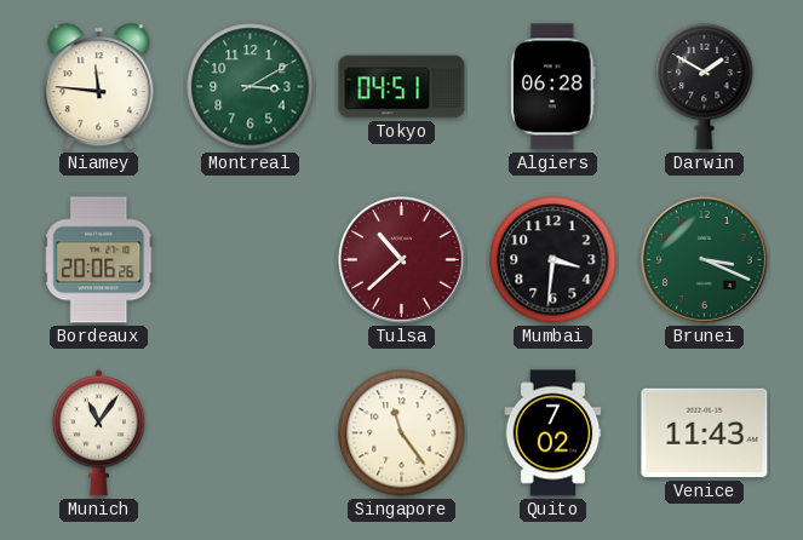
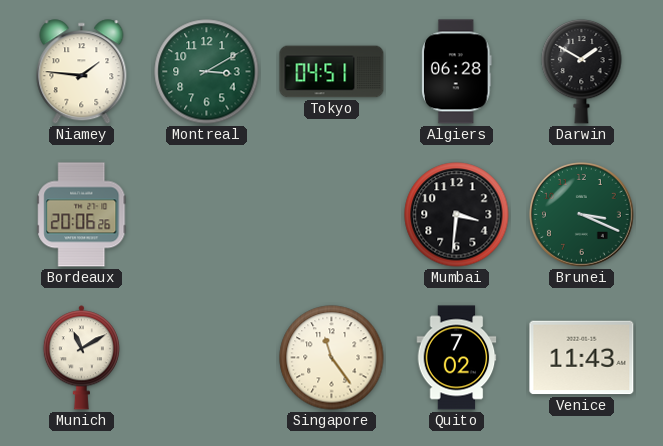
Niamey: 11:46 -> 1:46 (82, 72)
Tulsa: 10:38 -> none (402, 260)
Munich: 11:06 -> 11:10 (81, 358)
